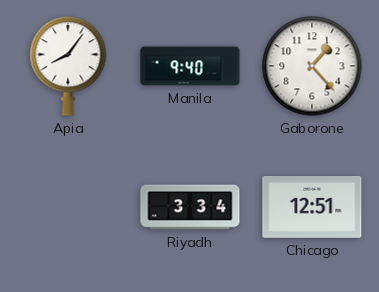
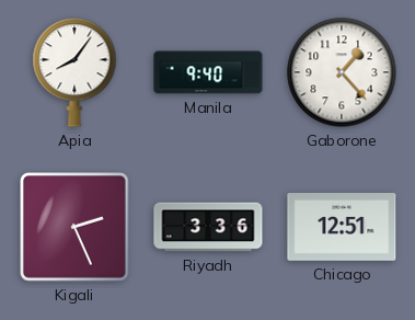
Kigali: none -> 2:26 (76, 228)
Riyadh: 3:34 -> 3:36 (208, 227)
